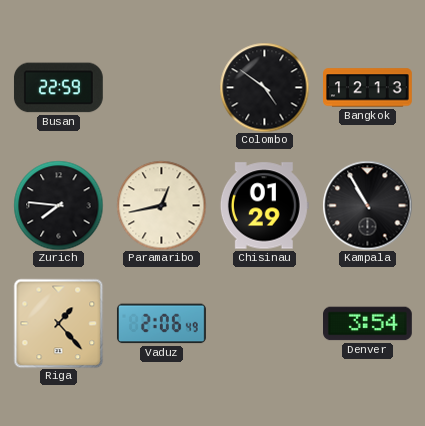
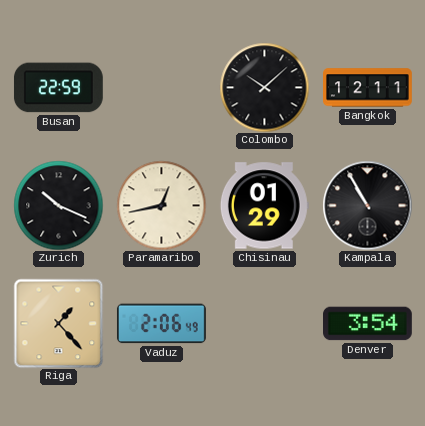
Colombo: 4:51 -> 10:08 (264, 87)
Bangkok: 12:13 -> 12:11 (368, 88)
Zurich: 7:46 -> 10:19 (58, 205)
